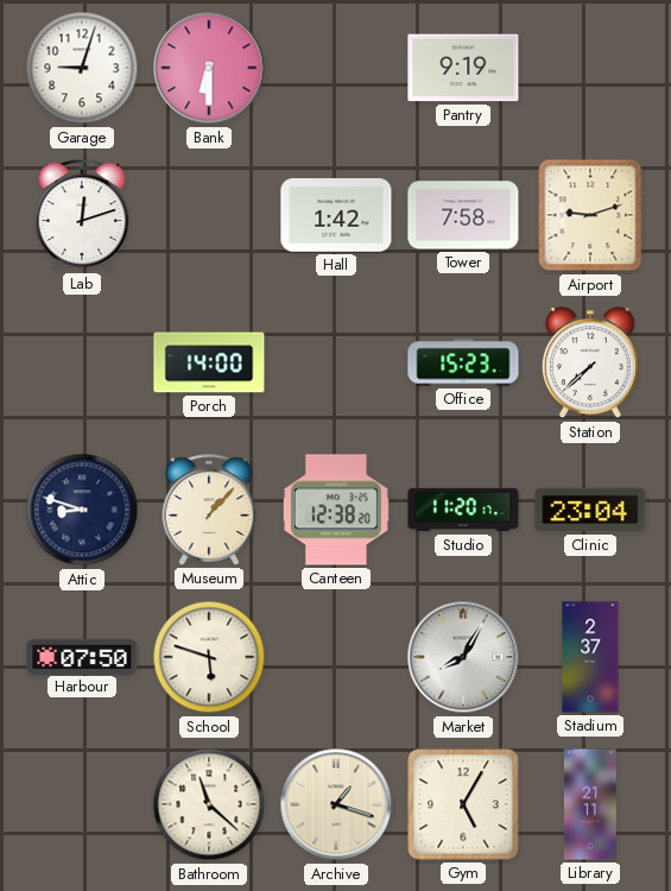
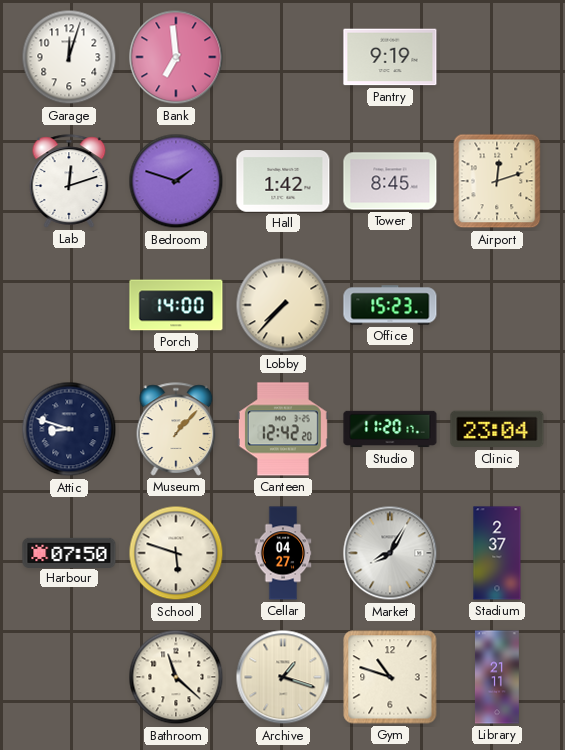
Garage: 9:03 -> 12:03 (69, 57)
Bank: 6:30 -> 6:59 (176, 57)
Bedroom: none -> 1:48 (176, 181)
Tower: 7:58 -> 8:45 (390, 181)
Airport: 9:12 -> 12:12 (497, 181)
Lobby: none -> 7:37 (283, 305)
Station: 7:38 -> none (590, 364)
Canteen: 12:38 -> 12:42 (283, 429)
Cellar: none -> 04:27 (283, 553)
Gym: 5:05 -> 10:48 (390, 677)
